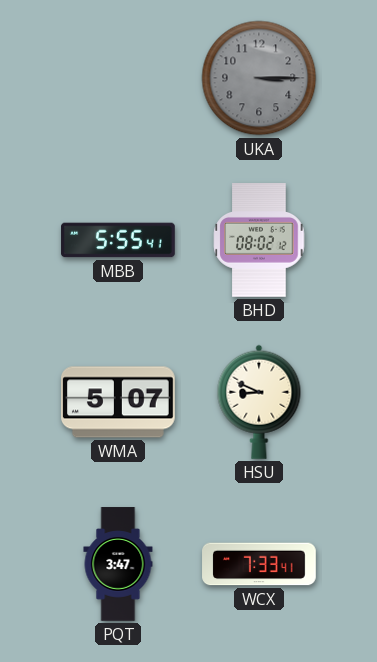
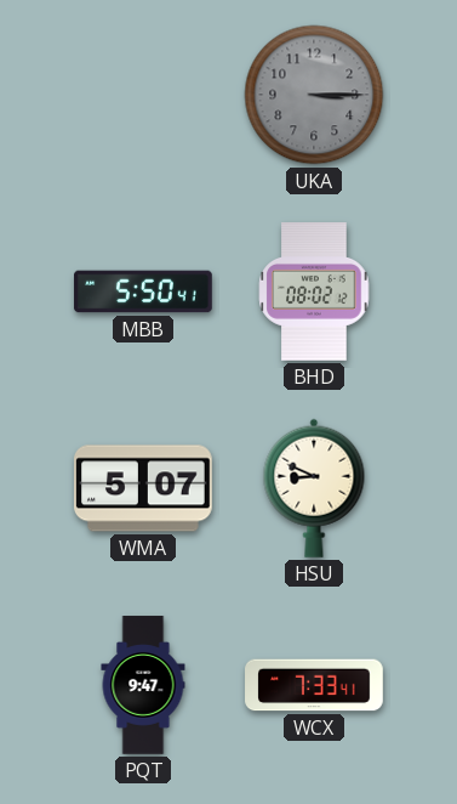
MBB: 5:55 -> 5:50 (143, 291)
PQT: 3:47 -> 9:47 (143, 685)
